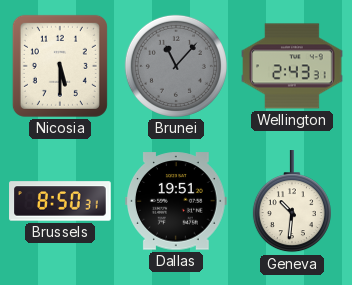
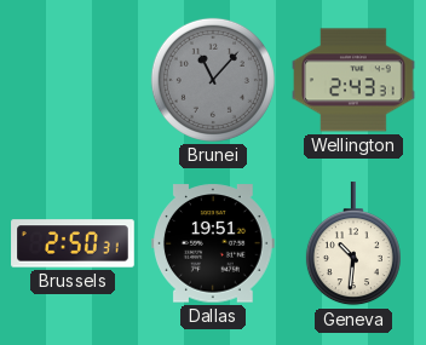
Nicosia: 5:30 -> none (60, 66)
Brussels: 8:50 -> 2:50 (73, 243)
